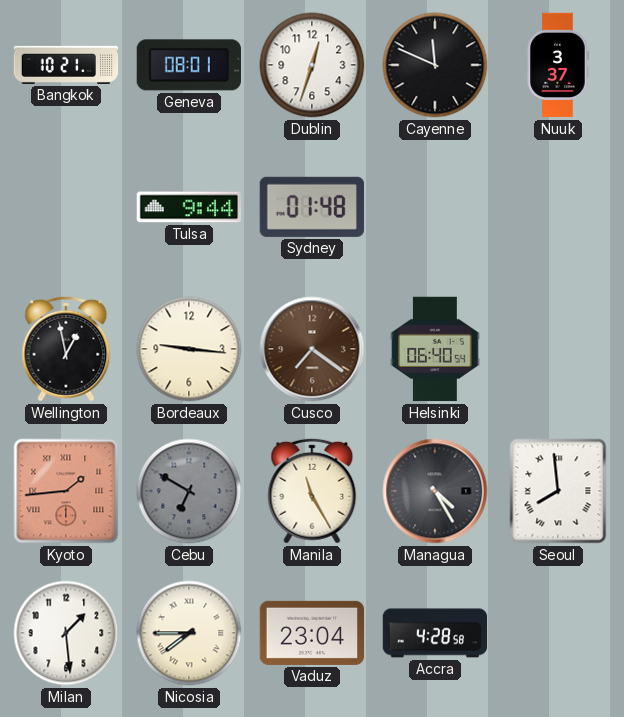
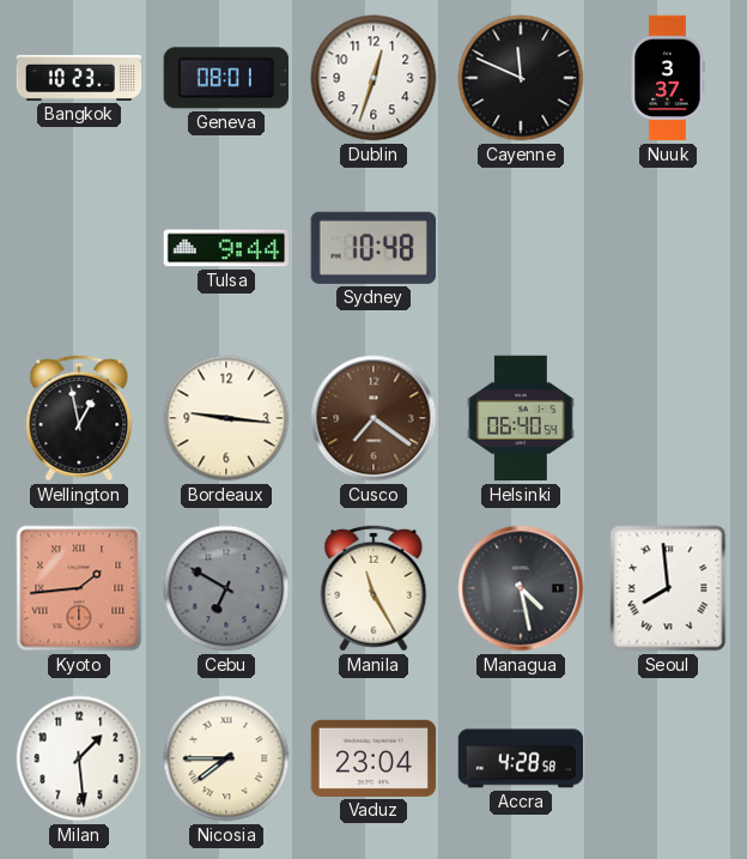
Bangkok: 10:21 -> 10:23 (79, 78)
Sydney: 01:48 -> 10:48 (373, 248)
Managua: 4:25 -> 4:28 (521, 588)
